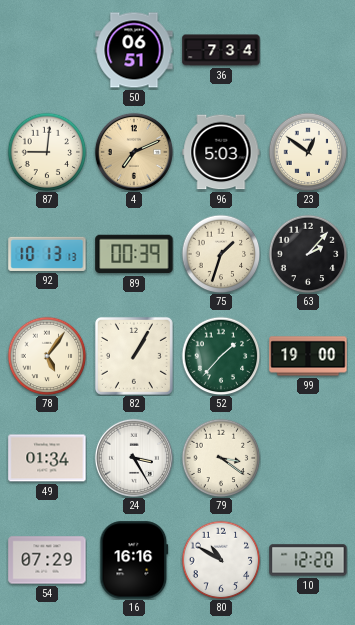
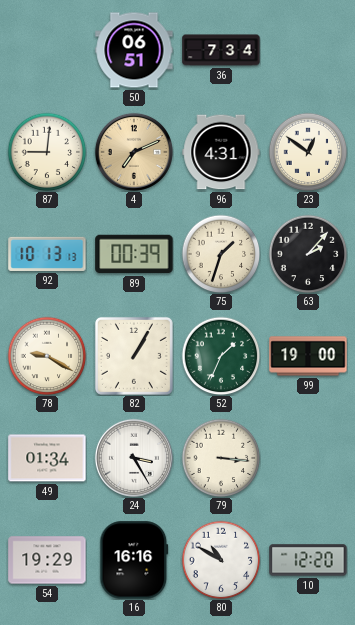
96: 5:03 -> 4:31 (221, 152)
78: 5:06 -> 9:20 (47, 356)
52: 1:37 -> 1:34 (221, 356)
79: 3:21 -> 3:16 (221, 458)
54: 07:29 -> 19:29 (47, 560)
